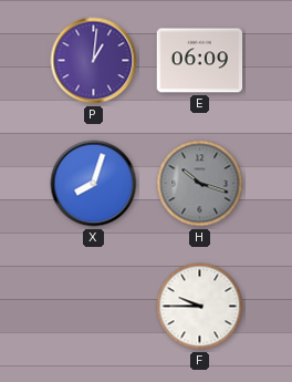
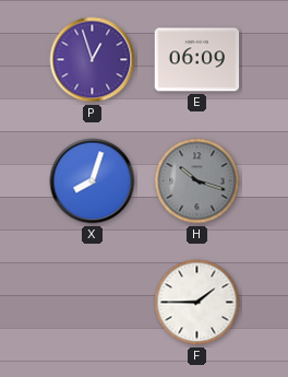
P: 1:01 -> 12:57 (93, 60)
F: 9:45 -> 1:45 (197, 303)
